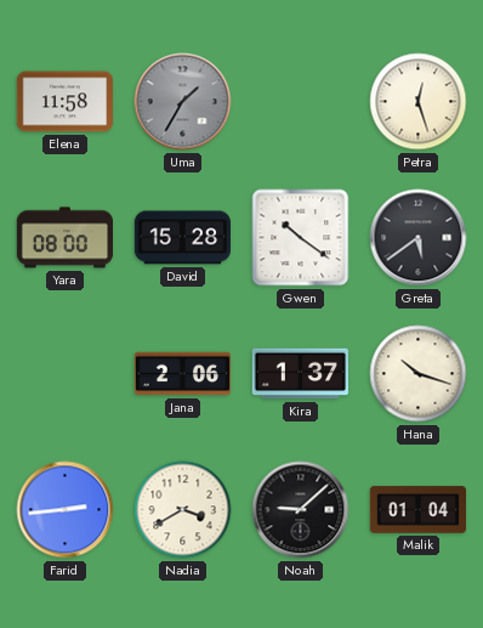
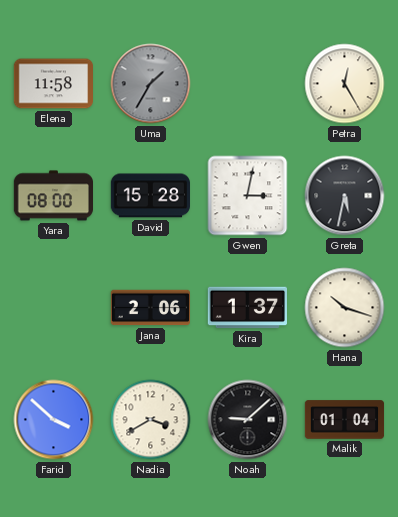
Petra: 12:27 -> 12:25 (345, 84)
Gwen: 10:21 -> 3:02 (248, 196)
Greta: 5:39 -> 5:32 (345, 196)
Farid: 2:44 -> 3:52 (54, 420)
